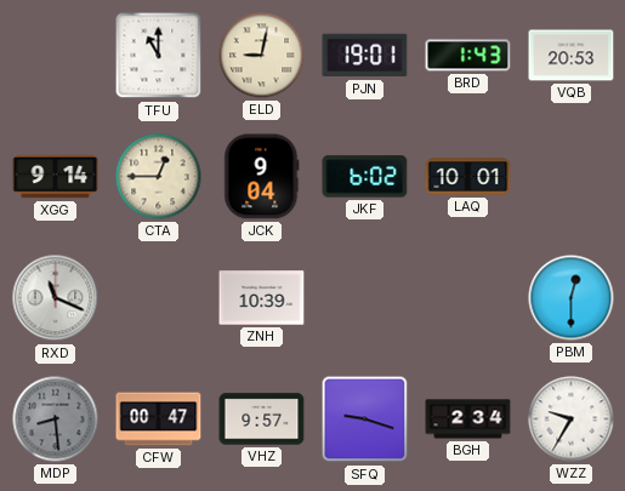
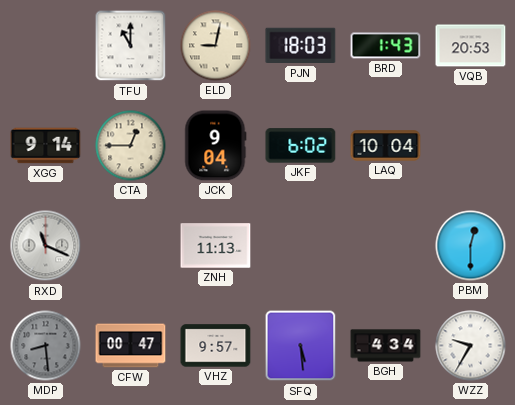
PJN: 19:01 -> 18:03 (301, 46)
LAQ: 10:01 -> 10:04 (386, 146)
ZNH: 10:39 -> 11:13 (216, 246)
SFQ: 9:18 -> 5:29 (301, 346)
BGH: 2:34 -> 4:34 (386, 346)
